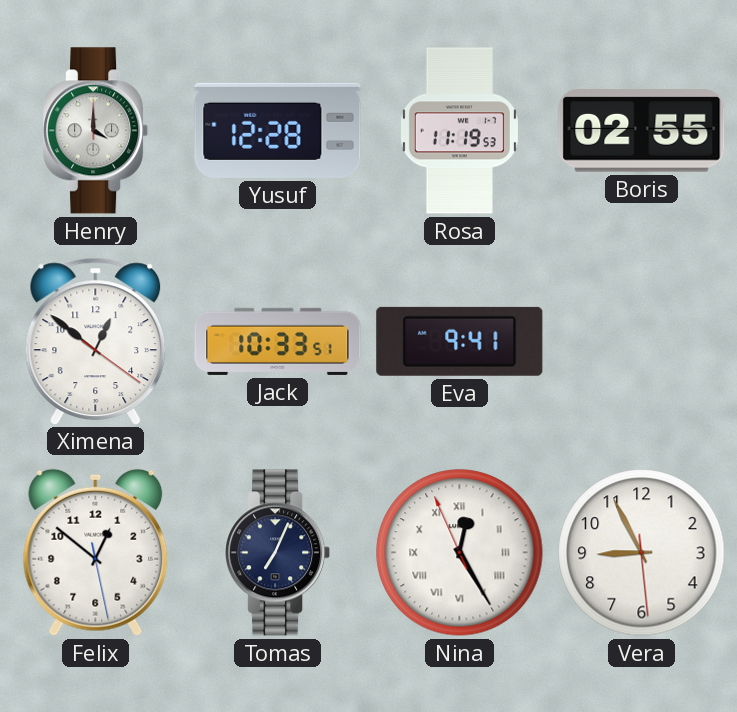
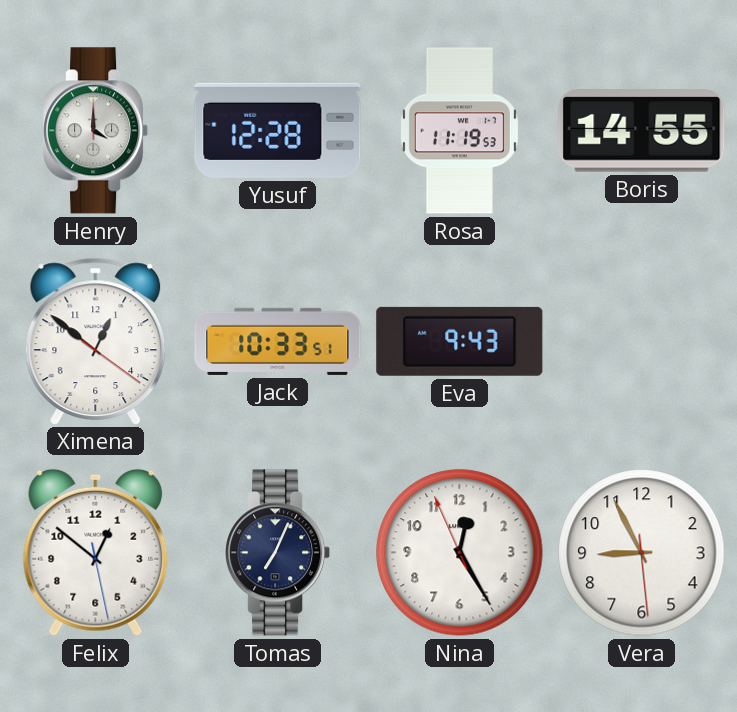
Boris: 02:55 -> 14:55 (642, 131)
Eva: 9:41 -> 9:43 (460, 341)
Nina numerals: Roman -> Arabic (460, 553)
